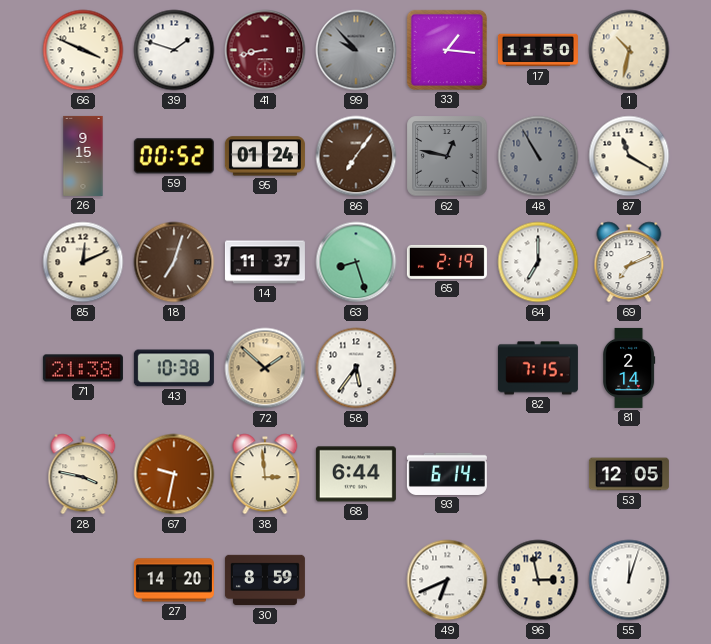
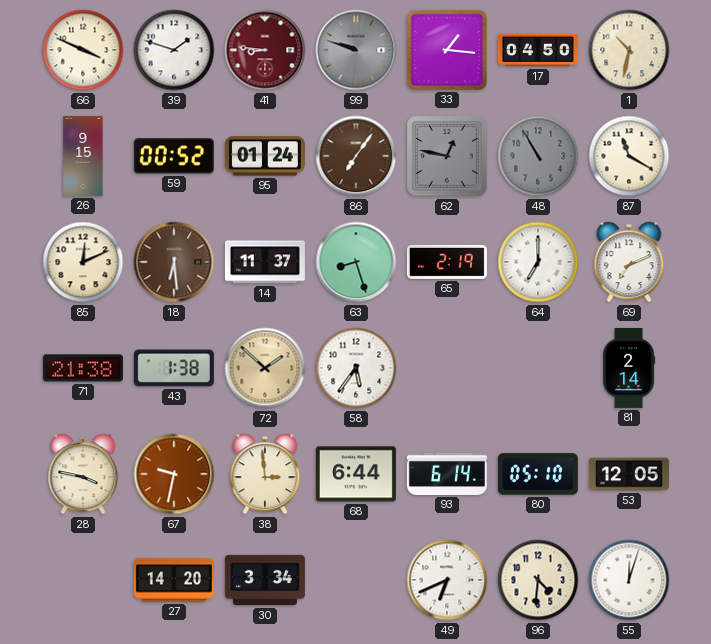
41: 8:43 -> 8:46 (265, 50)
99: 9:53 -> 9:48 (356, 50)
17: 11:50 -> 04:50 (538, 50)
18: 7:03 -> 6:29 (174, 262)
43: 10:38 -> 1:38 (174, 368)
82: 7:15 -> none (538, 368)
80: none -> 05:10 (538, 474)
30: 8:59 -> 3:34 (265, 580)
96: 2:58 -> 4:31 (538, 580)
